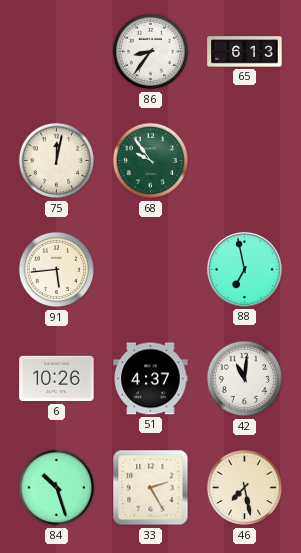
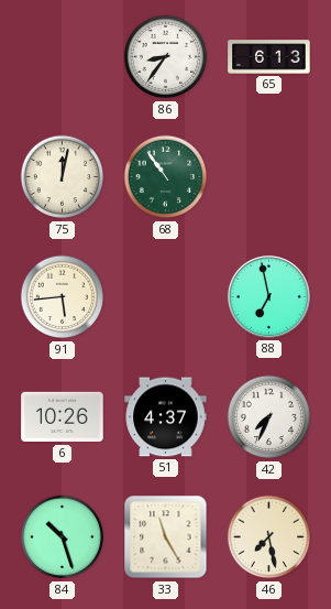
68: 9:54 -> 10:54 (166, 177)
42: 11:01 -> 7:34 (269, 417)
33: 2:25 -> 11:25 (166, 537)
